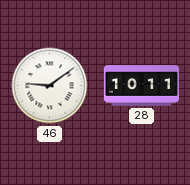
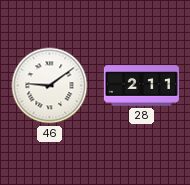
28: 10:11 -> 2:11 (141, 86)
